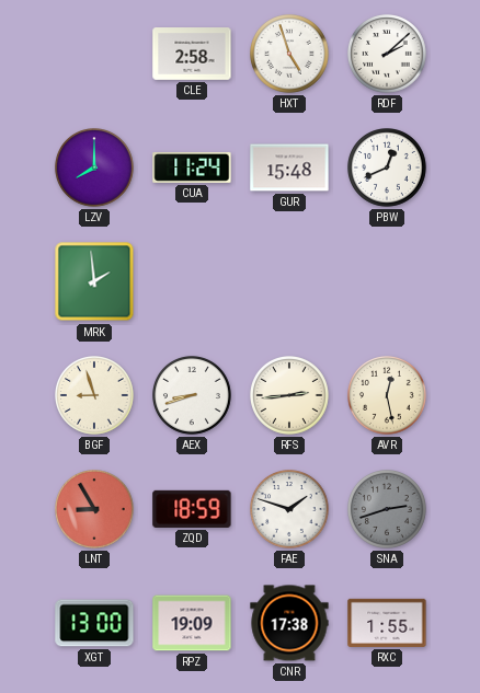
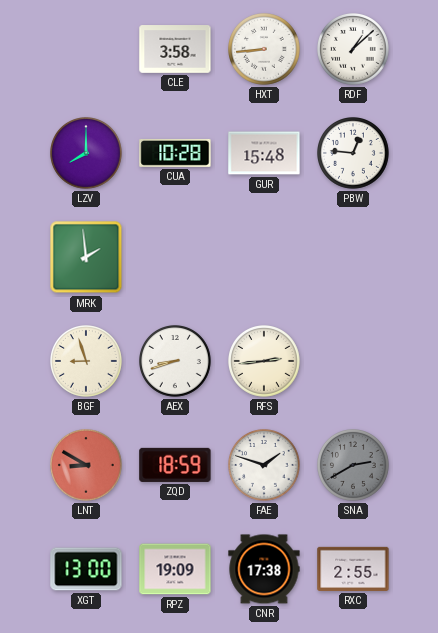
CLE: 2:58 -> 3:58 (175, 49)
HXT: 4:57 -> 8:44 (265, 50)
RDF: 2:08 -> 1:08 (354, 50)
CUA: 11:24 -> 10:28 (175, 153)
PBW: 12:41 -> 12:46 (354, 154)
AVR: 12:28 -> none (388, 396)
LNT: 8:55 -> 8:50 (87, 466)
SNA: 2:42 -> 2:40 (354, 466)
RXC: 1:55 -> 2:55 (353, 569)
